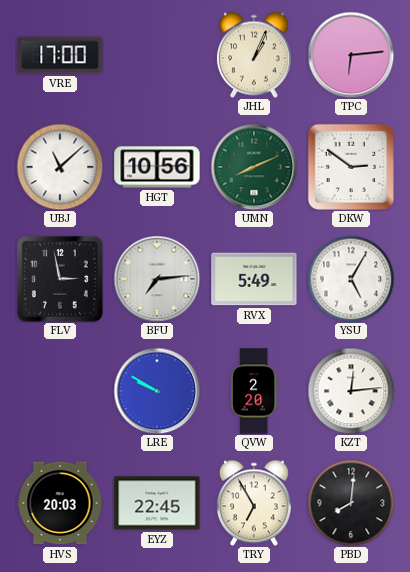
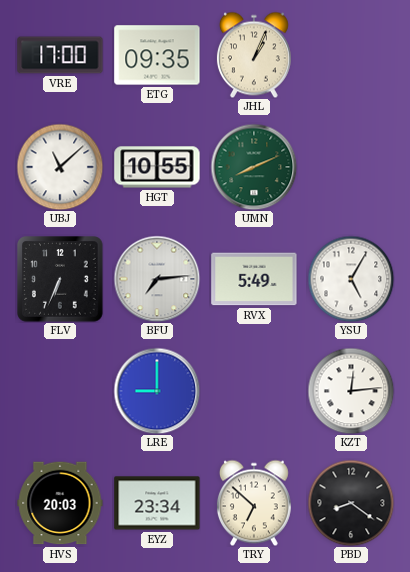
ETG: none -> 09:35 (157, 55)
TPC: 6:14 -> none (351, 55)
HGT: 10:56 -> 10:55 (157, 167)
DKW: 2:51 -> none (351, 167)
FLV: 2:58 -> 6:34 (61, 280)
LRE: 9:50 -> 9:00 (157, 391)
QVW: 2:20 -> none (254, 391)
EYZ: 22:45 -> 23:34 (157, 503)
TRY: 6:55 -> 6:52 (254, 503)
PBD: 8:01 -> 8:21 (351, 503)
